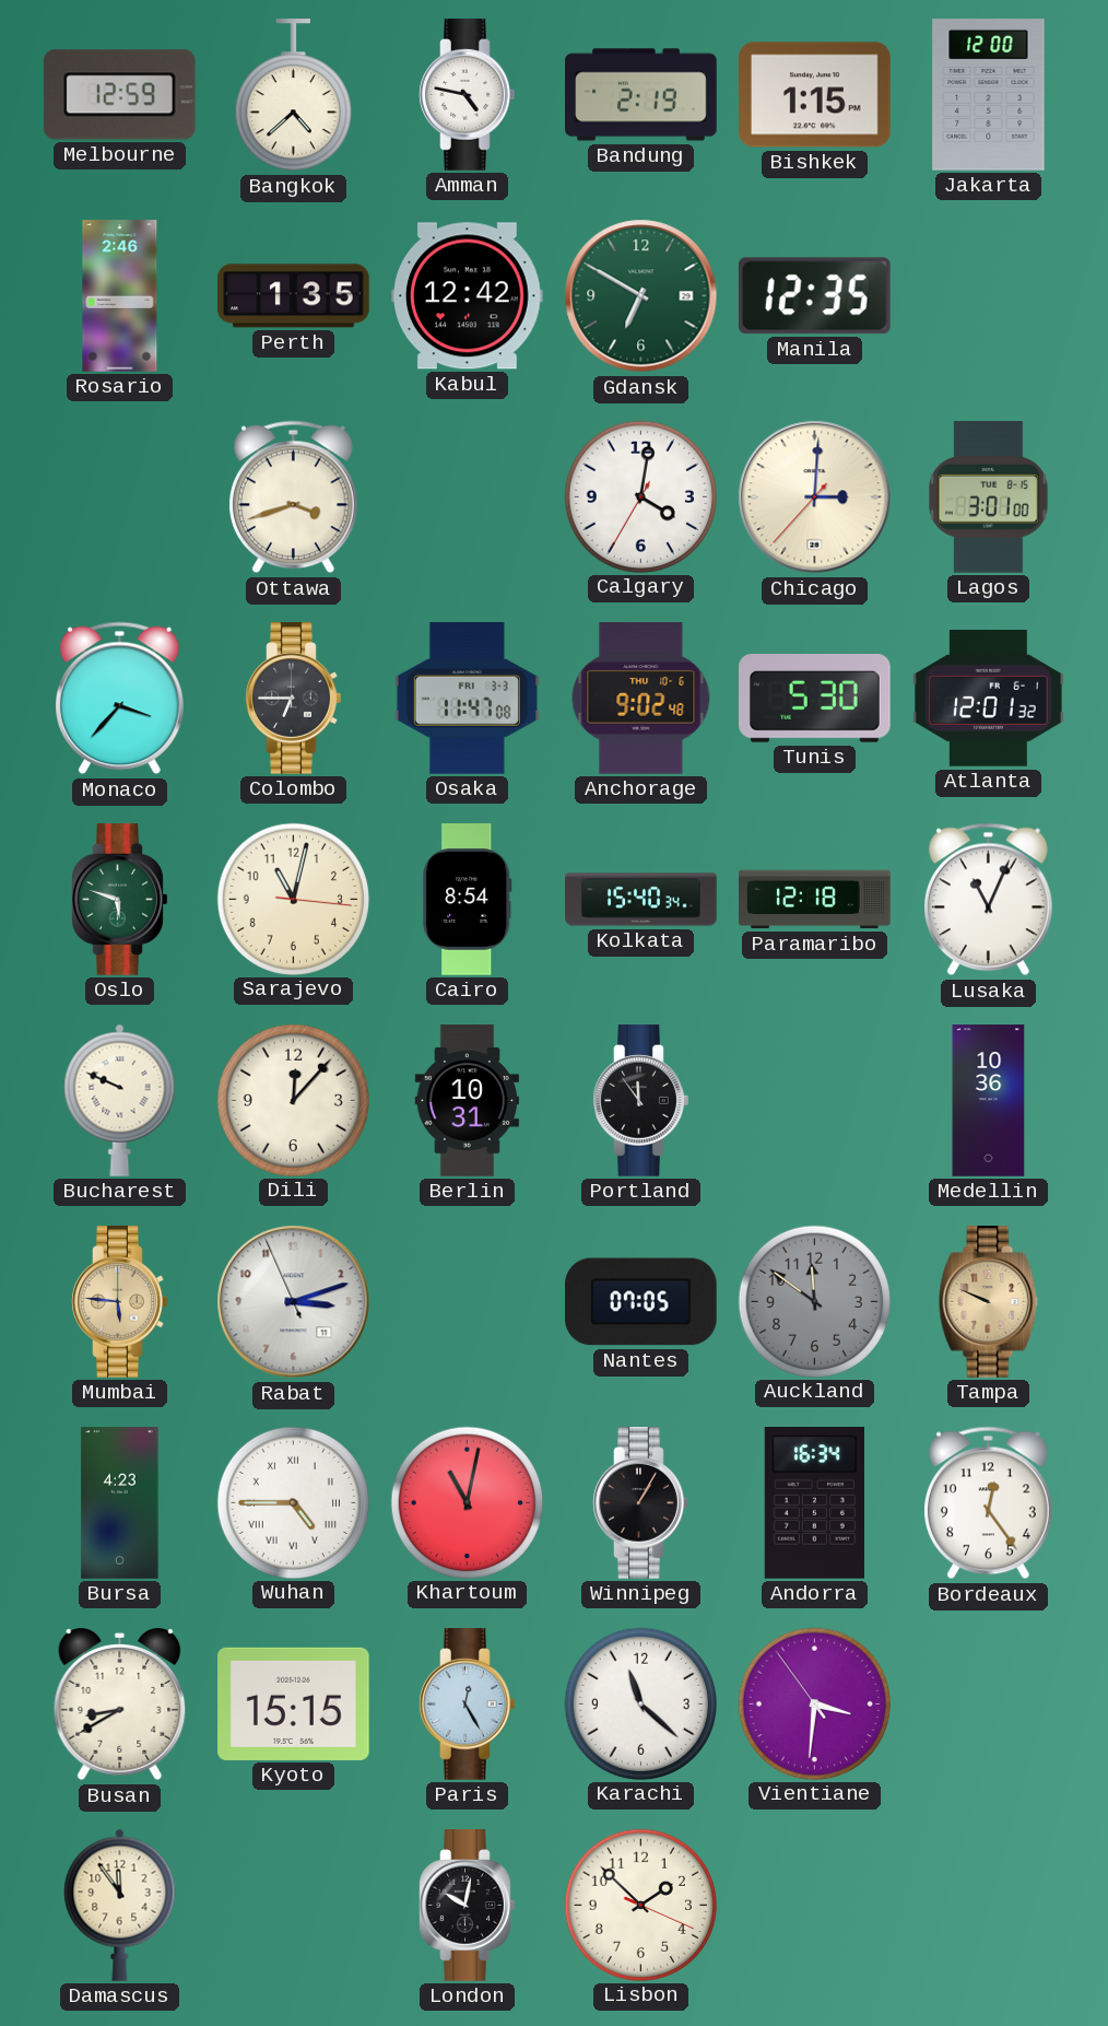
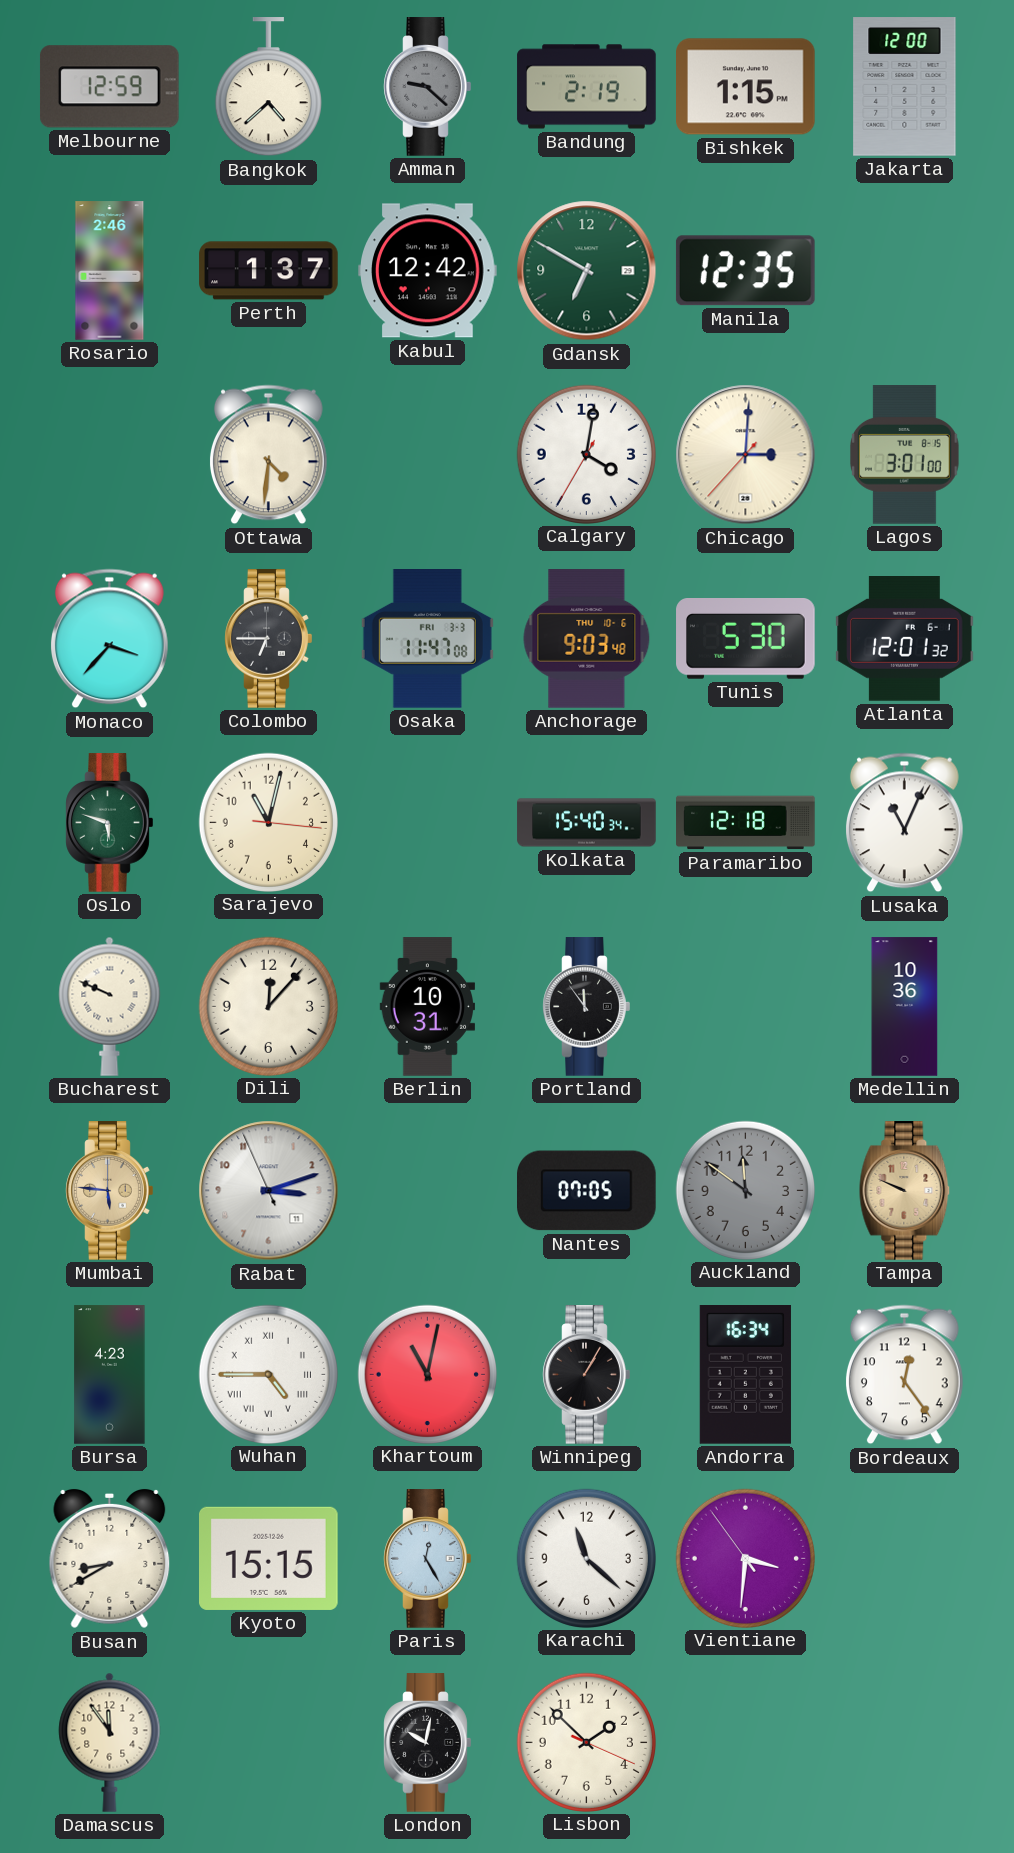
Amman: 4:47 -> 9:22 (428, 87)
Amman dial: white -> grey (428, 87)
Perth: 1:35 -> 1:37 (269, 271)
Ottawa: 3:42 -> 4:31 (268, 455)
Anchorage: 9:02 -> 9:03 (587, 639)
Cairo: 8:54 -> none (468, 900)
